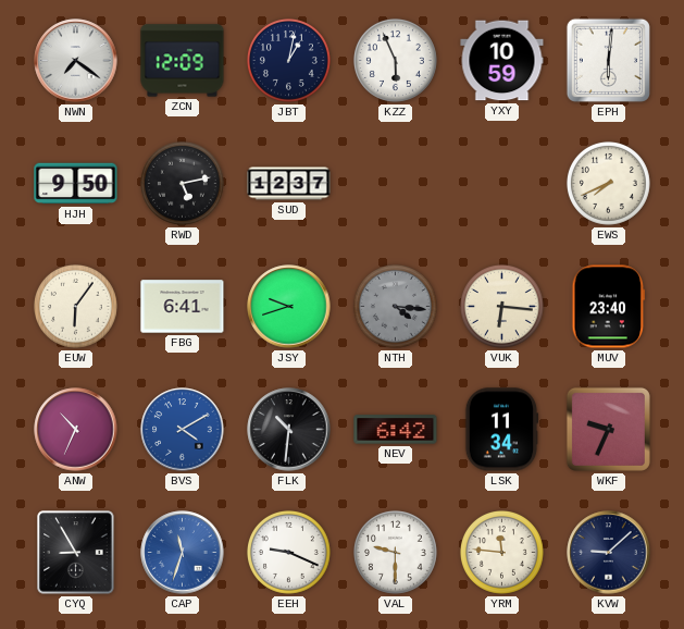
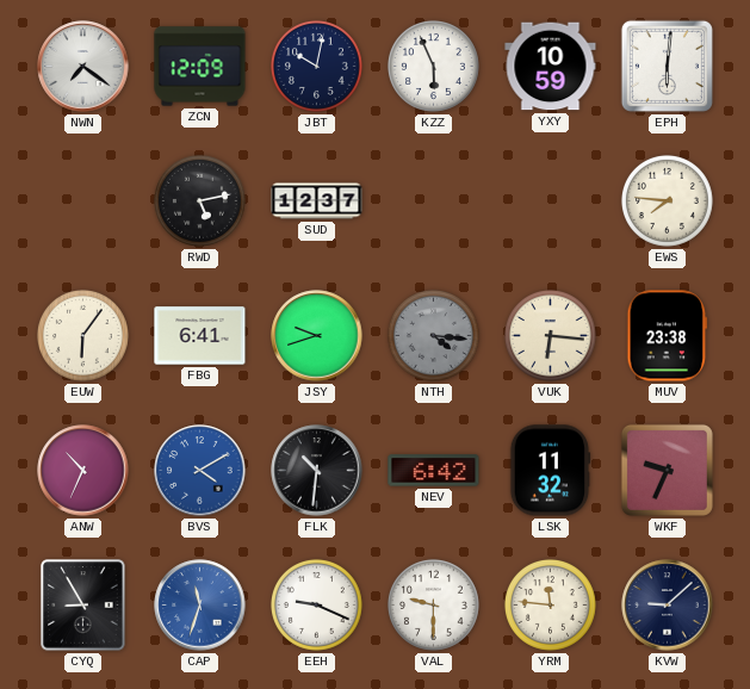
JBT: 1:02 -> 10:02 (316, 66)
HJH: 9:50 -> none (76, 184)
EWS: 7:41 -> 7:46 (667, 200)
MUV: 23:40 -> 23:38 (668, 336)
LSK: 11:34 -> 11:32 (550, 471)
